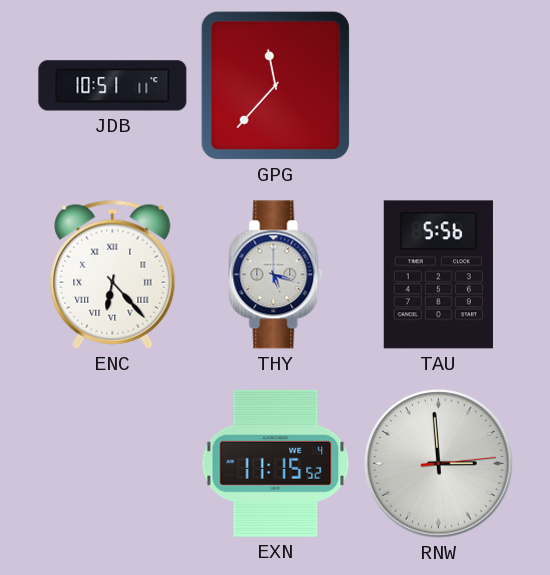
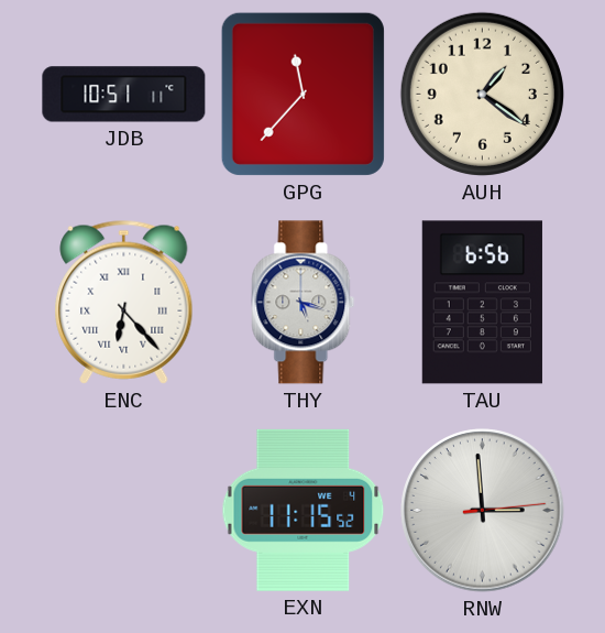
AUH: none -> 1:21 (482, 94)
TAU: 5:56 -> 6:56 (482, 303)
